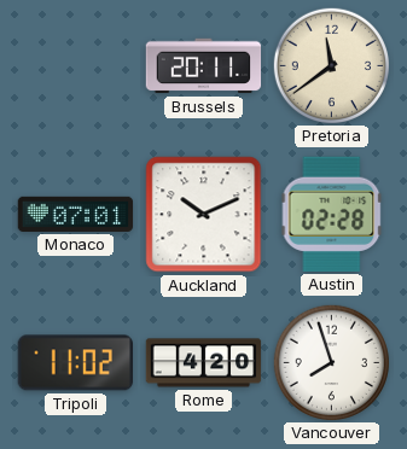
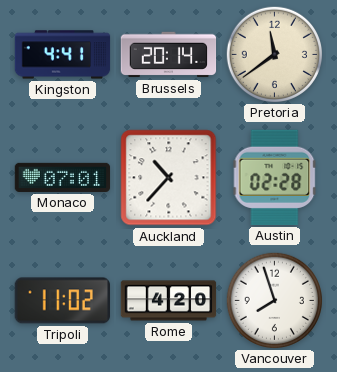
Kingston: none -> 4:41 (63, 55)
Brussels: 20:11 -> 20:14 (169, 55)
Auckland: 10:11 -> 10:37 (169, 178)
